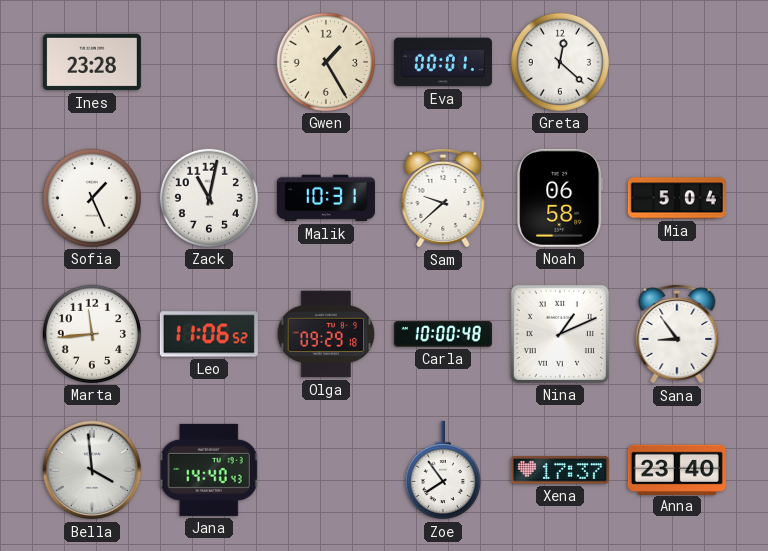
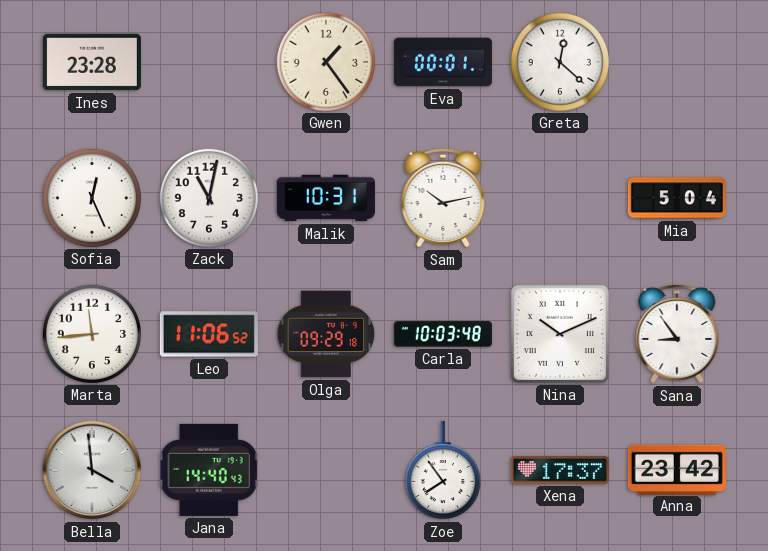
Gwen: 1:25 -> 1:24 (326, 62)
Sofia: 1:26 -> 12:26 (92, 198)
Sam: 9:38 -> 10:13 (443, 199)
Noah: 06:58 -> none (560, 198)
Carla: 10:00 -> 10:03 (443, 334)
Nina: 1:11 -> 10:11 (560, 334)
Anna: 23:40 -> 23:42 (677, 469)
